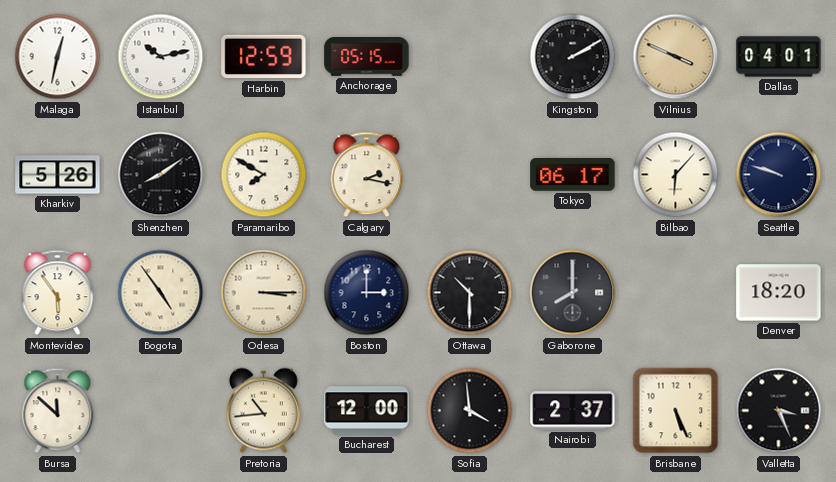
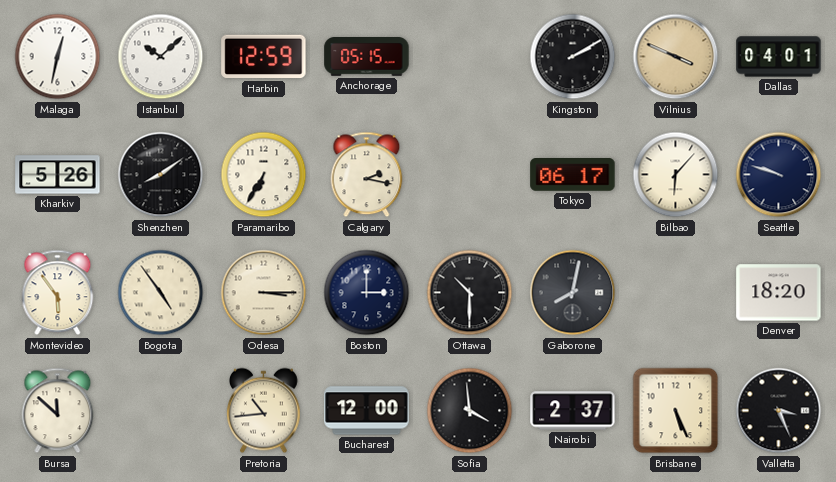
Istanbul: 10:13 -> 10:08 (161, 57)
Paramaribo: 7:50 -> 6:35 (264, 175)
Gaborone: 8:00 -> 8:02 (573, 293)
